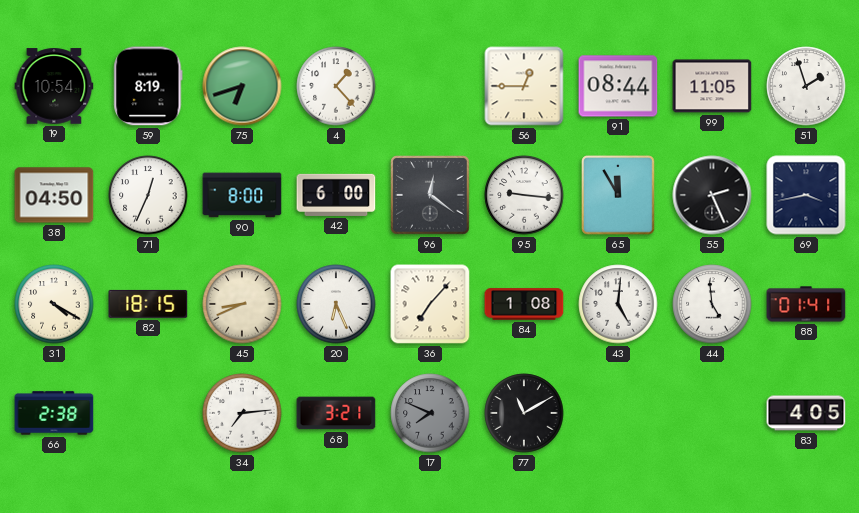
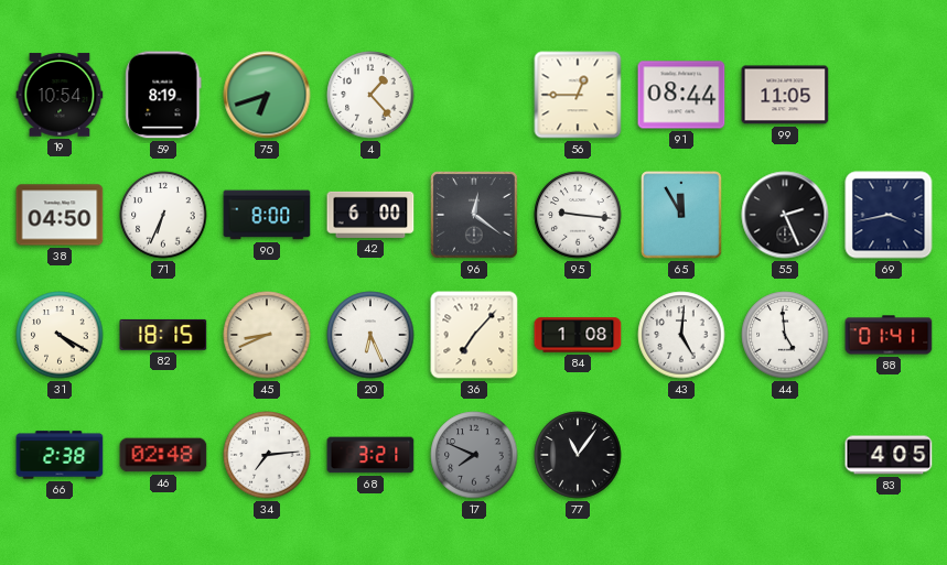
51: 1:57 -> none (806, 86)
71: 12:34 -> 6:34 (163, 215)
46: none -> 02:48 (163, 455)
77: 11:10 -> 11:06 (578, 455)
